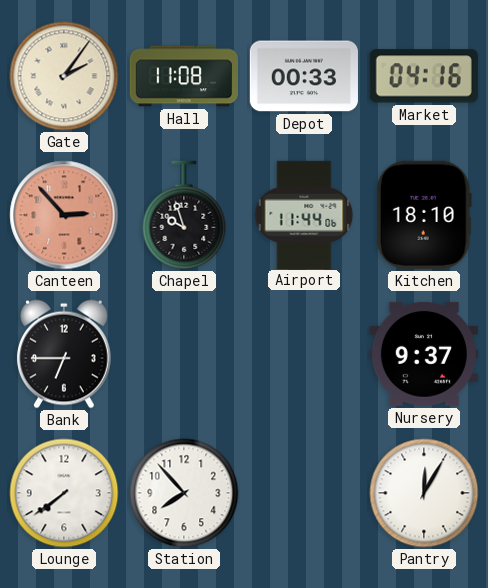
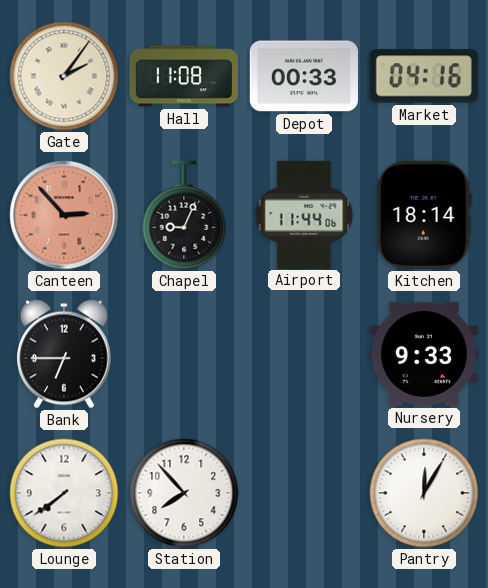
Chapel: 9:57 -> 9:04 (184, 215)
Kitchen: 18:10 -> 18:14 (424, 215)
Nursery: 9:37 -> 9:33 (424, 354)
